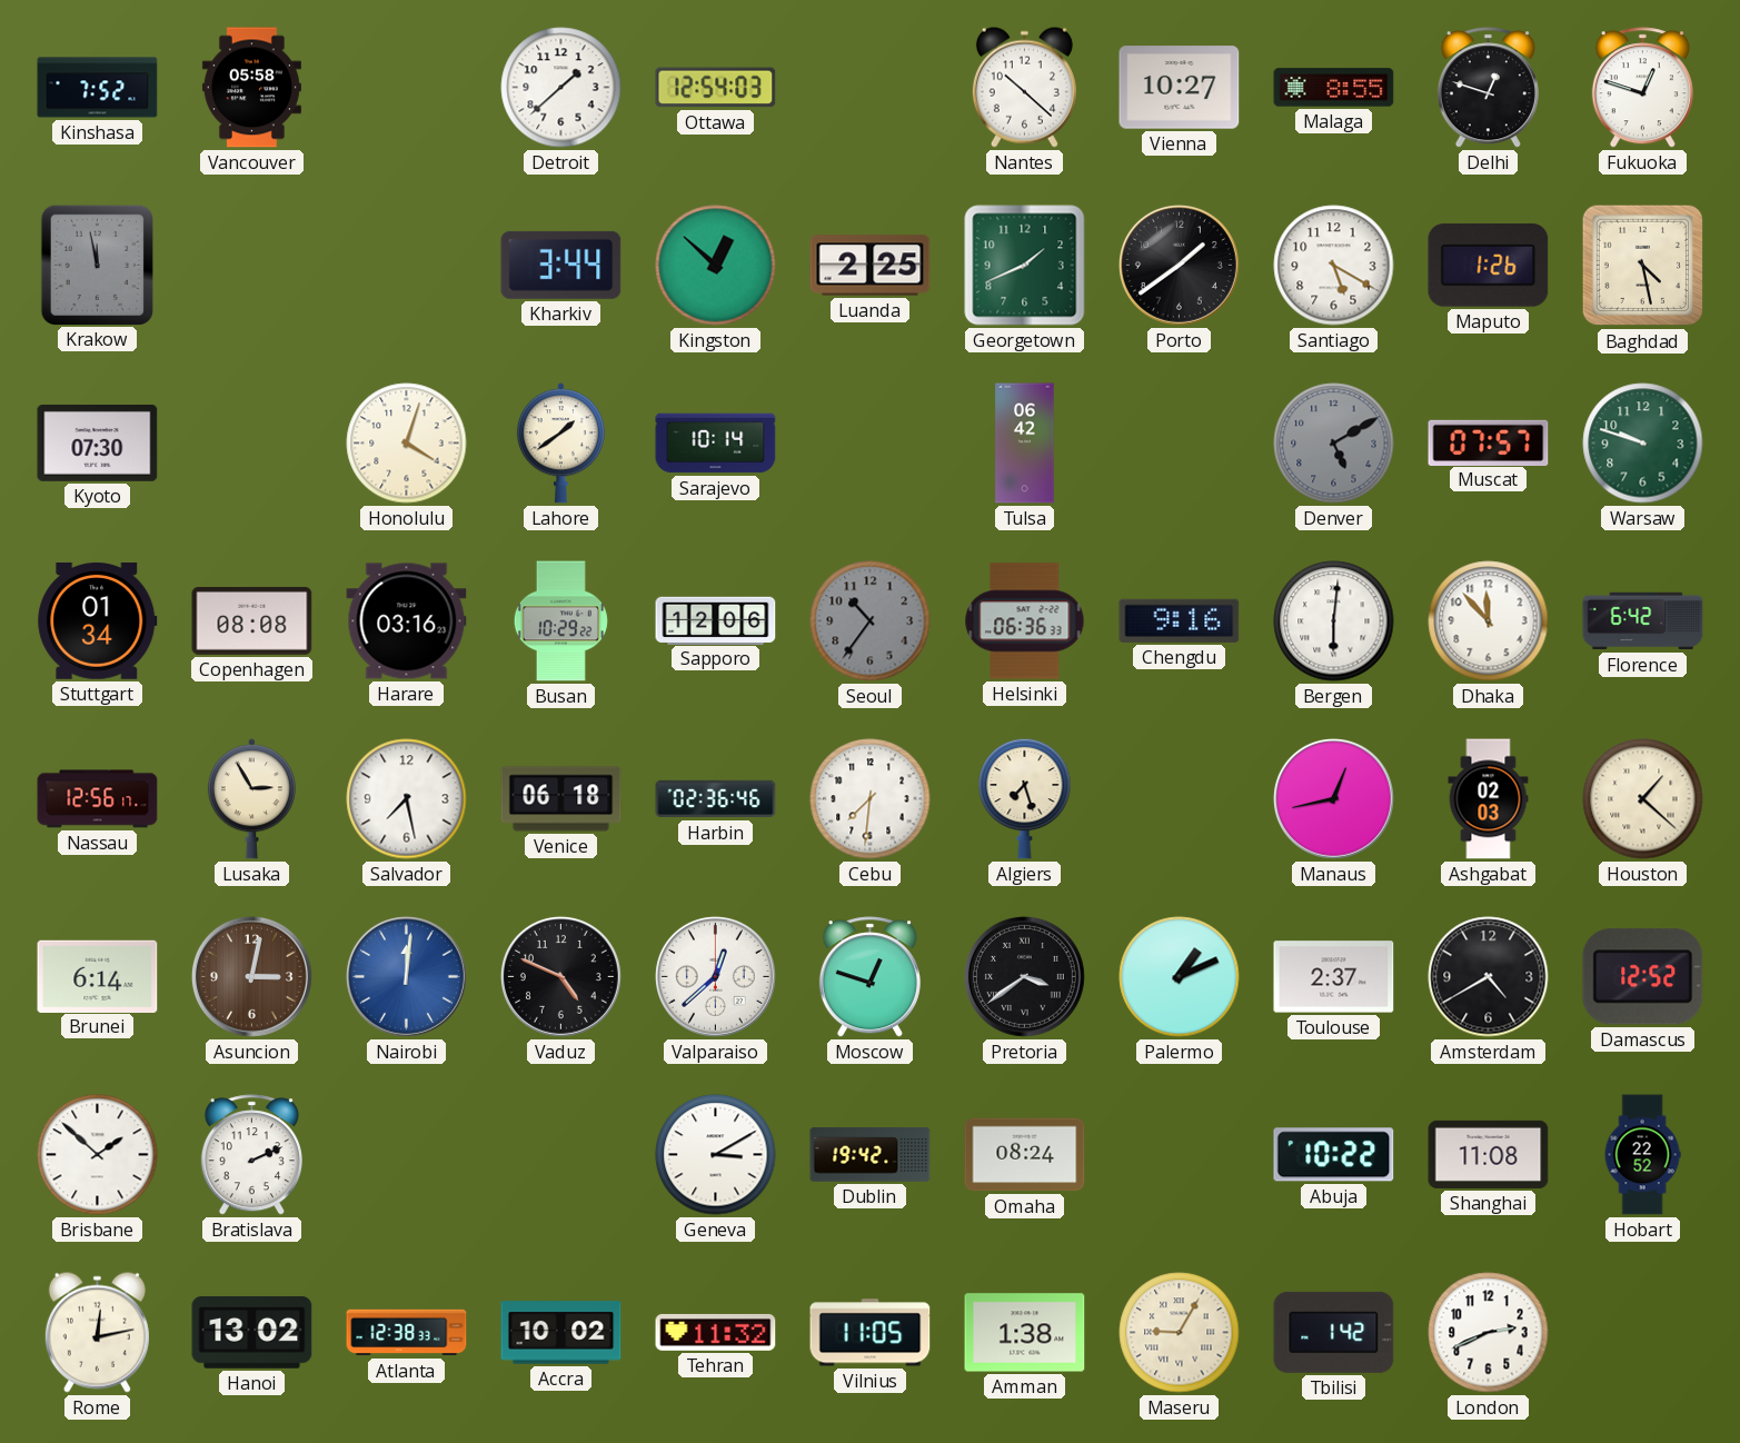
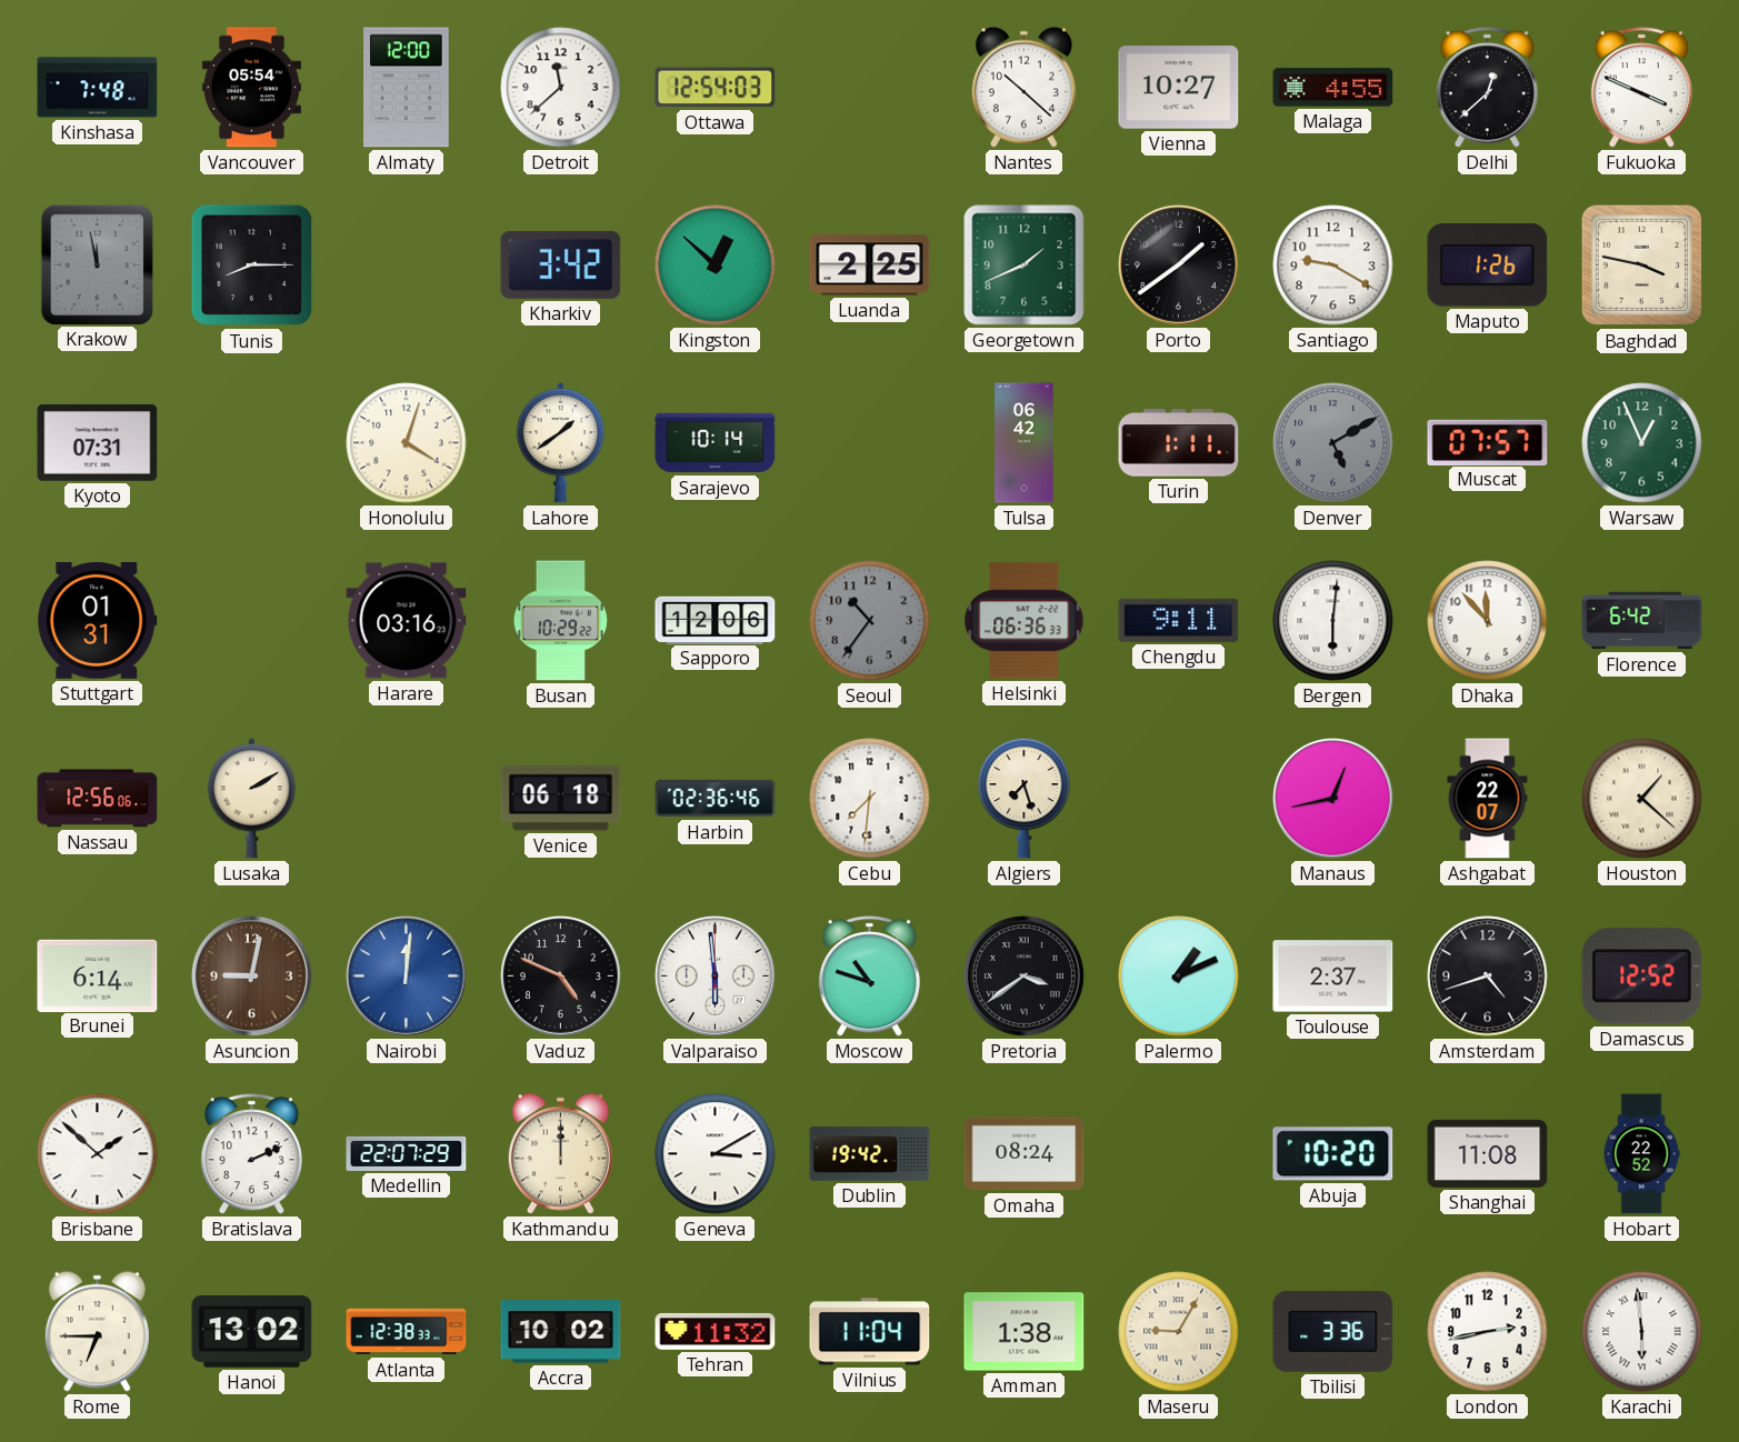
Kinshasa: 7:52 -> 7:48 (98, 88)
Vancouver: 05:58 -> 05:54 (251, 88)
Almaty: none -> 12:00 (407, 88)
Detroit: 1:38 -> 11:38 (561, 88)
Malaga: 8:55 -> 4:55 (1333, 88)
Delhi: 12:48 -> 12:38 (1487, 88)
Fukuoka: 12:48 -> 3:49 (1641, 88)
Tunis: none -> 8:15 (252, 266)
Kharkiv: 3:44 -> 3:42 (561, 264)
Santiago: 5:20 -> 9:20 (1333, 266)
Baghdad: 4:28 -> 3:47 (1642, 266)
Kyoto: 07:30 -> 07:31 (98, 442)
Turin: none -> 1:11 (1179, 443)
Warsaw: 9:48 -> 12:56 (1642, 443)
Stuttgart: 01:34 -> 01:31 (98, 621)
Copenhagen: 08:08 -> none (252, 620)
Chengdu: 9:16 -> 9:11 (1179, 620)
Nassau: 12:56:17 -> 12:56:06 (98, 799)
Lusaka: 2:55 -> 2:10 (251, 799)
Salvador: 7:28 -> none (407, 799)
Ashgabat: 02:03 -> 22:07 (1488, 799)
Asuncion: 3:02 -> 9:02 (251, 975)
Valparaiso: 12:38 -> 5:59 (714, 975)
Moscow: 12:48 -> 10:48 (869, 977)
Amsterdam: 4:40 -> 4:42 (1488, 977)
Medellin: none -> 22:07 (407, 1153)
Kathmandu: none -> 12:00 (560, 1153)
Abuja: 10:22 -> 10:20 (1333, 1154)
Rome: 12:13 -> 6:45 (97, 1331)
Vilnius: 11:05 -> 11:04 (870, 1332)
Tbilisi: 1:42 -> 3:36 (1333, 1331)
London: 2:41 -> 2:43 (1488, 1332)
Karachi: none -> 5:59 (1642, 1332)
